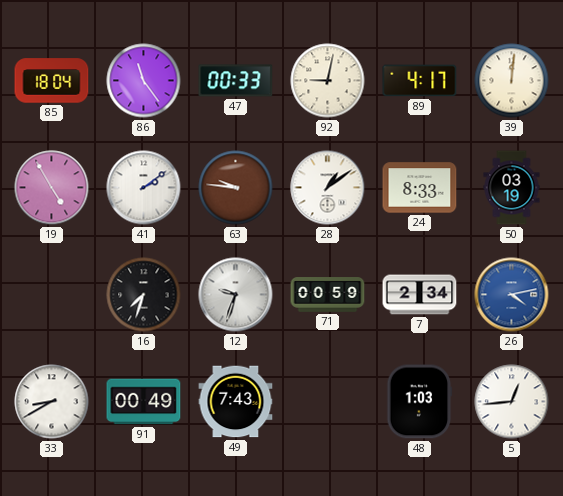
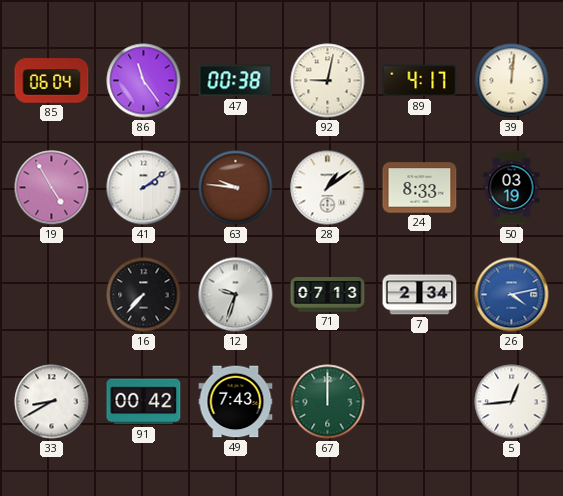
85: 18:04 -> 06:04 (52, 81)
47: 00:33 -> 00:38 (236, 81)
16: 7:33 -> 7:37 (144, 295)
71: 00:59 -> 07:13 (328, 295)
91: 00:49 -> 00:42 (144, 402)
67: none -> 12:00 (328, 402)
48: 1:03 -> none (420, 402)
